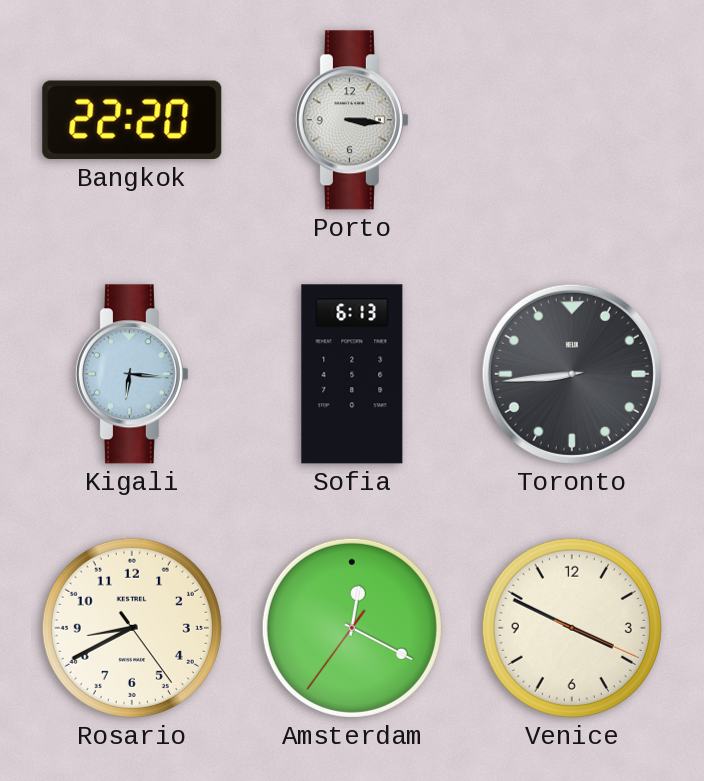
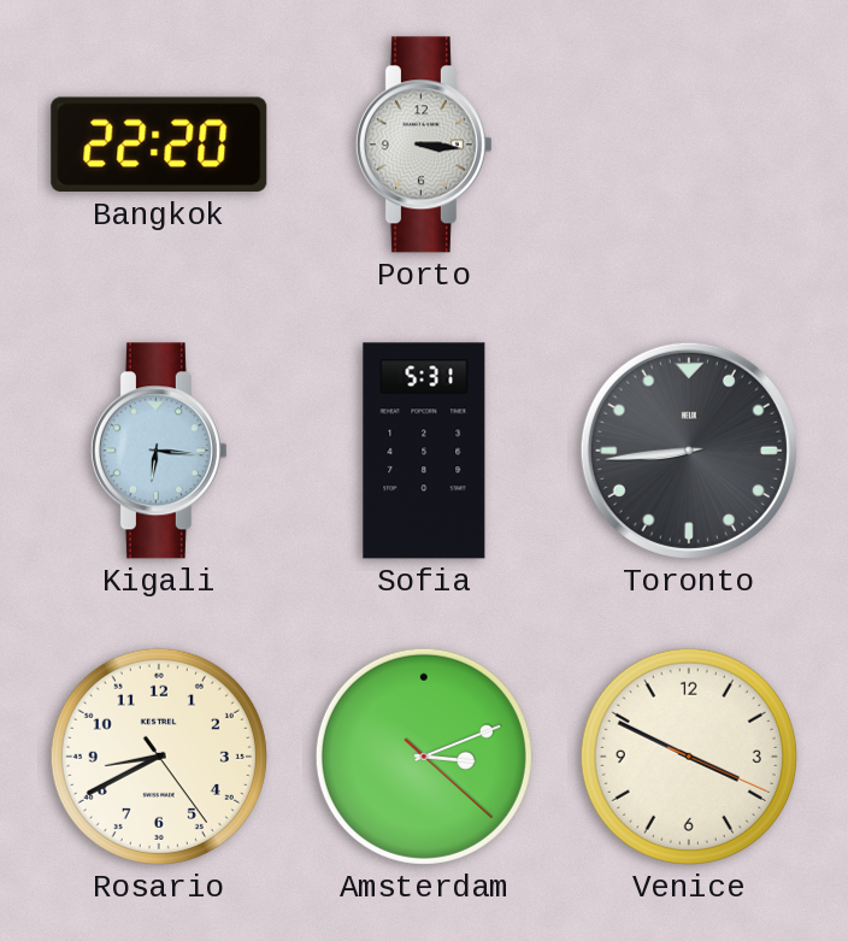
Sofia: 6:13 -> 5:31 (424, 451)
Amsterdam: 12:19 -> 3:11 (424, 757)
